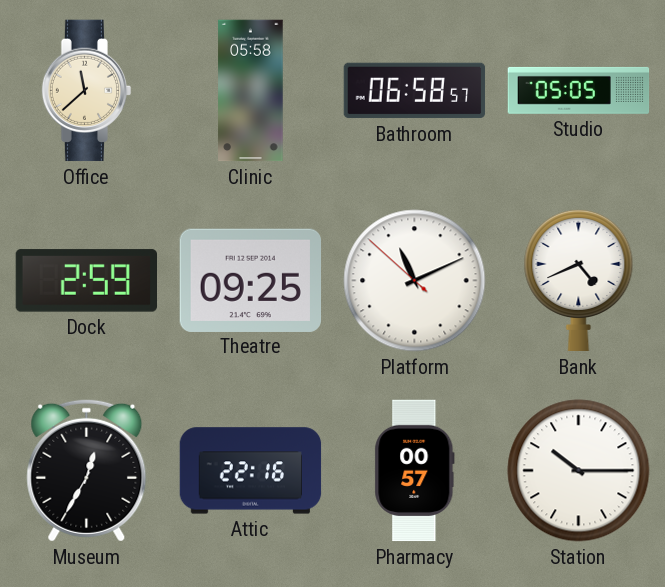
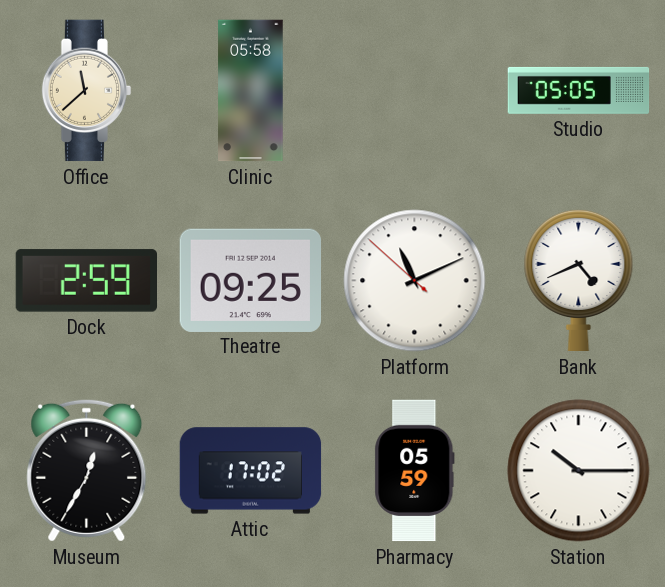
Bathroom: 06:58 -> none (415, 91)
Attic: 22:16 -> 17:02 (251, 471)
Pharmacy: 00:57 -> 05:59 (415, 471)
